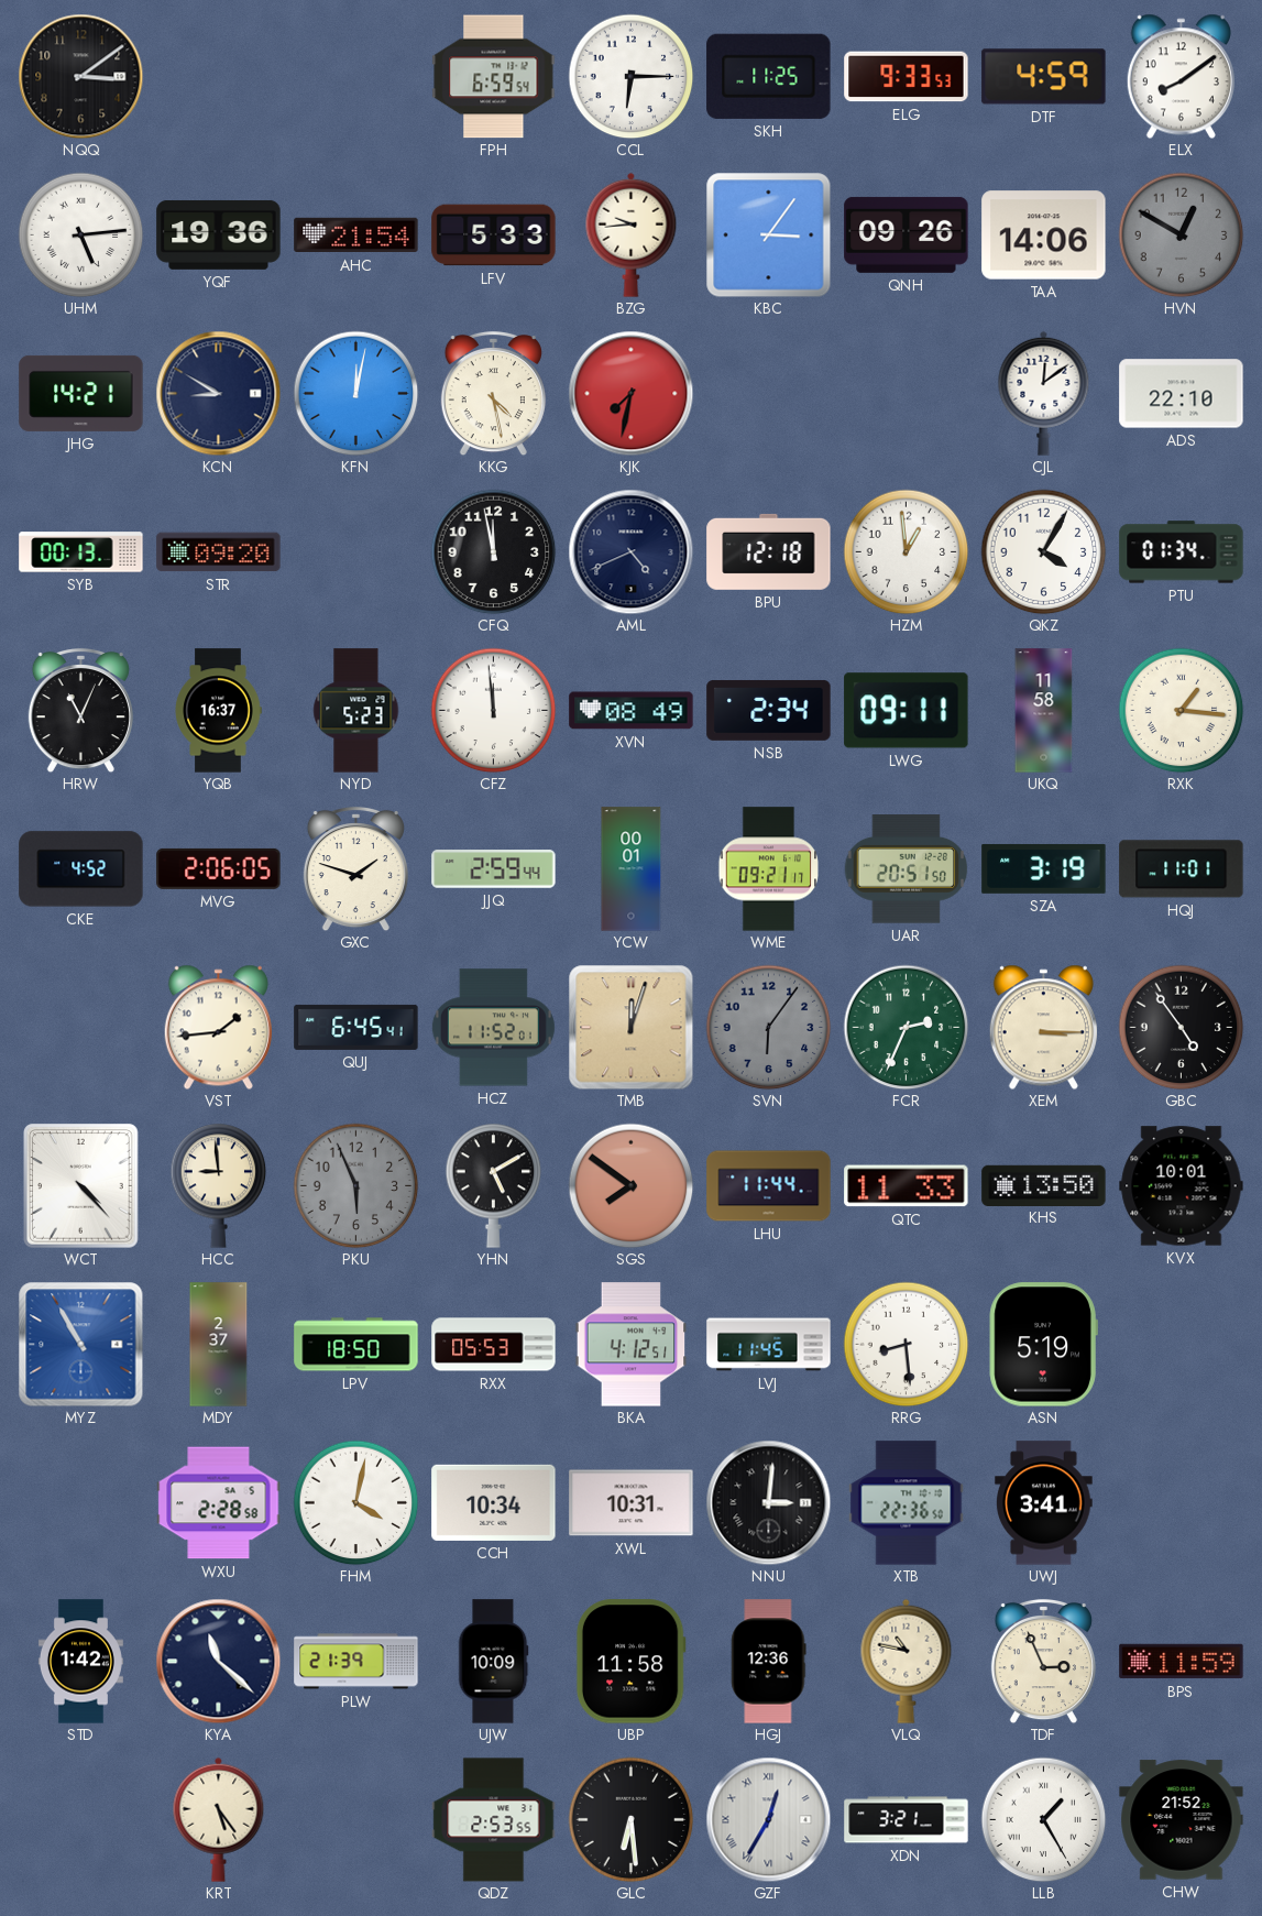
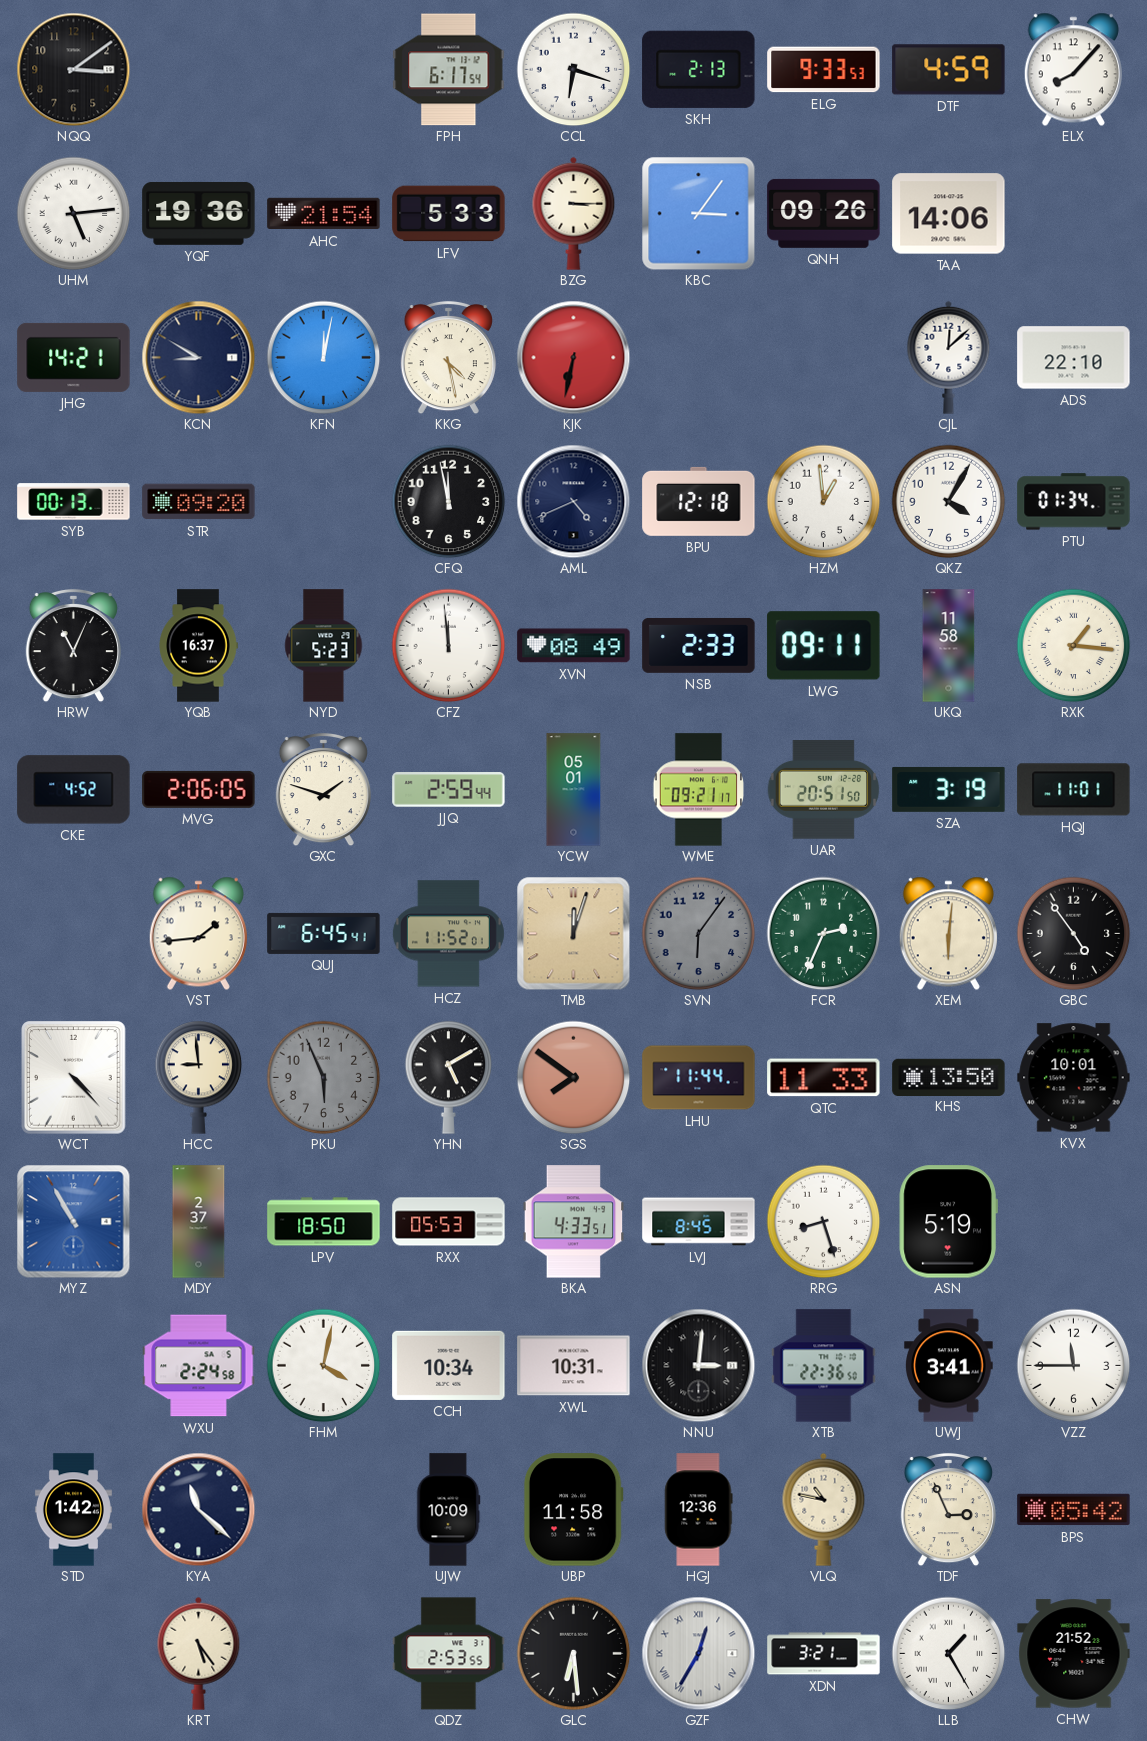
FPH: 6:59 -> 6:17 (449, 70)
CCL: 6:15 -> 6:18 (573, 69)
SKH: 11:25 -> 2:13 (699, 69)
ELX: 8:09 -> 8:07 (1073, 69)
BZG: 9:44 -> 3:15 (574, 213)
HVN: 12:50 -> none (1181, 234)
KJK: 7:32 -> 6:32 (573, 357)
CJL: 12:09 -> 12:08 (949, 357)
NSB: 2:34 -> 2:33 (699, 645)
YCW: 00:01 -> 05:01 (574, 790)
XEM: 3:15 -> 6:01 (948, 933)
BKA: 4:12 -> 4:33 (574, 1222)
LVJ: 11:45 -> 8:45 (699, 1222)
RRG: 8:29 -> 8:27 (823, 1221)
WXU: 2:28 -> 2:24 (199, 1366)
VZZ: none -> 11:45 (1073, 1365)
PLW: 21:39 -> none (356, 1662)
BPS: 11:59 -> 05:42 (1074, 1510)
